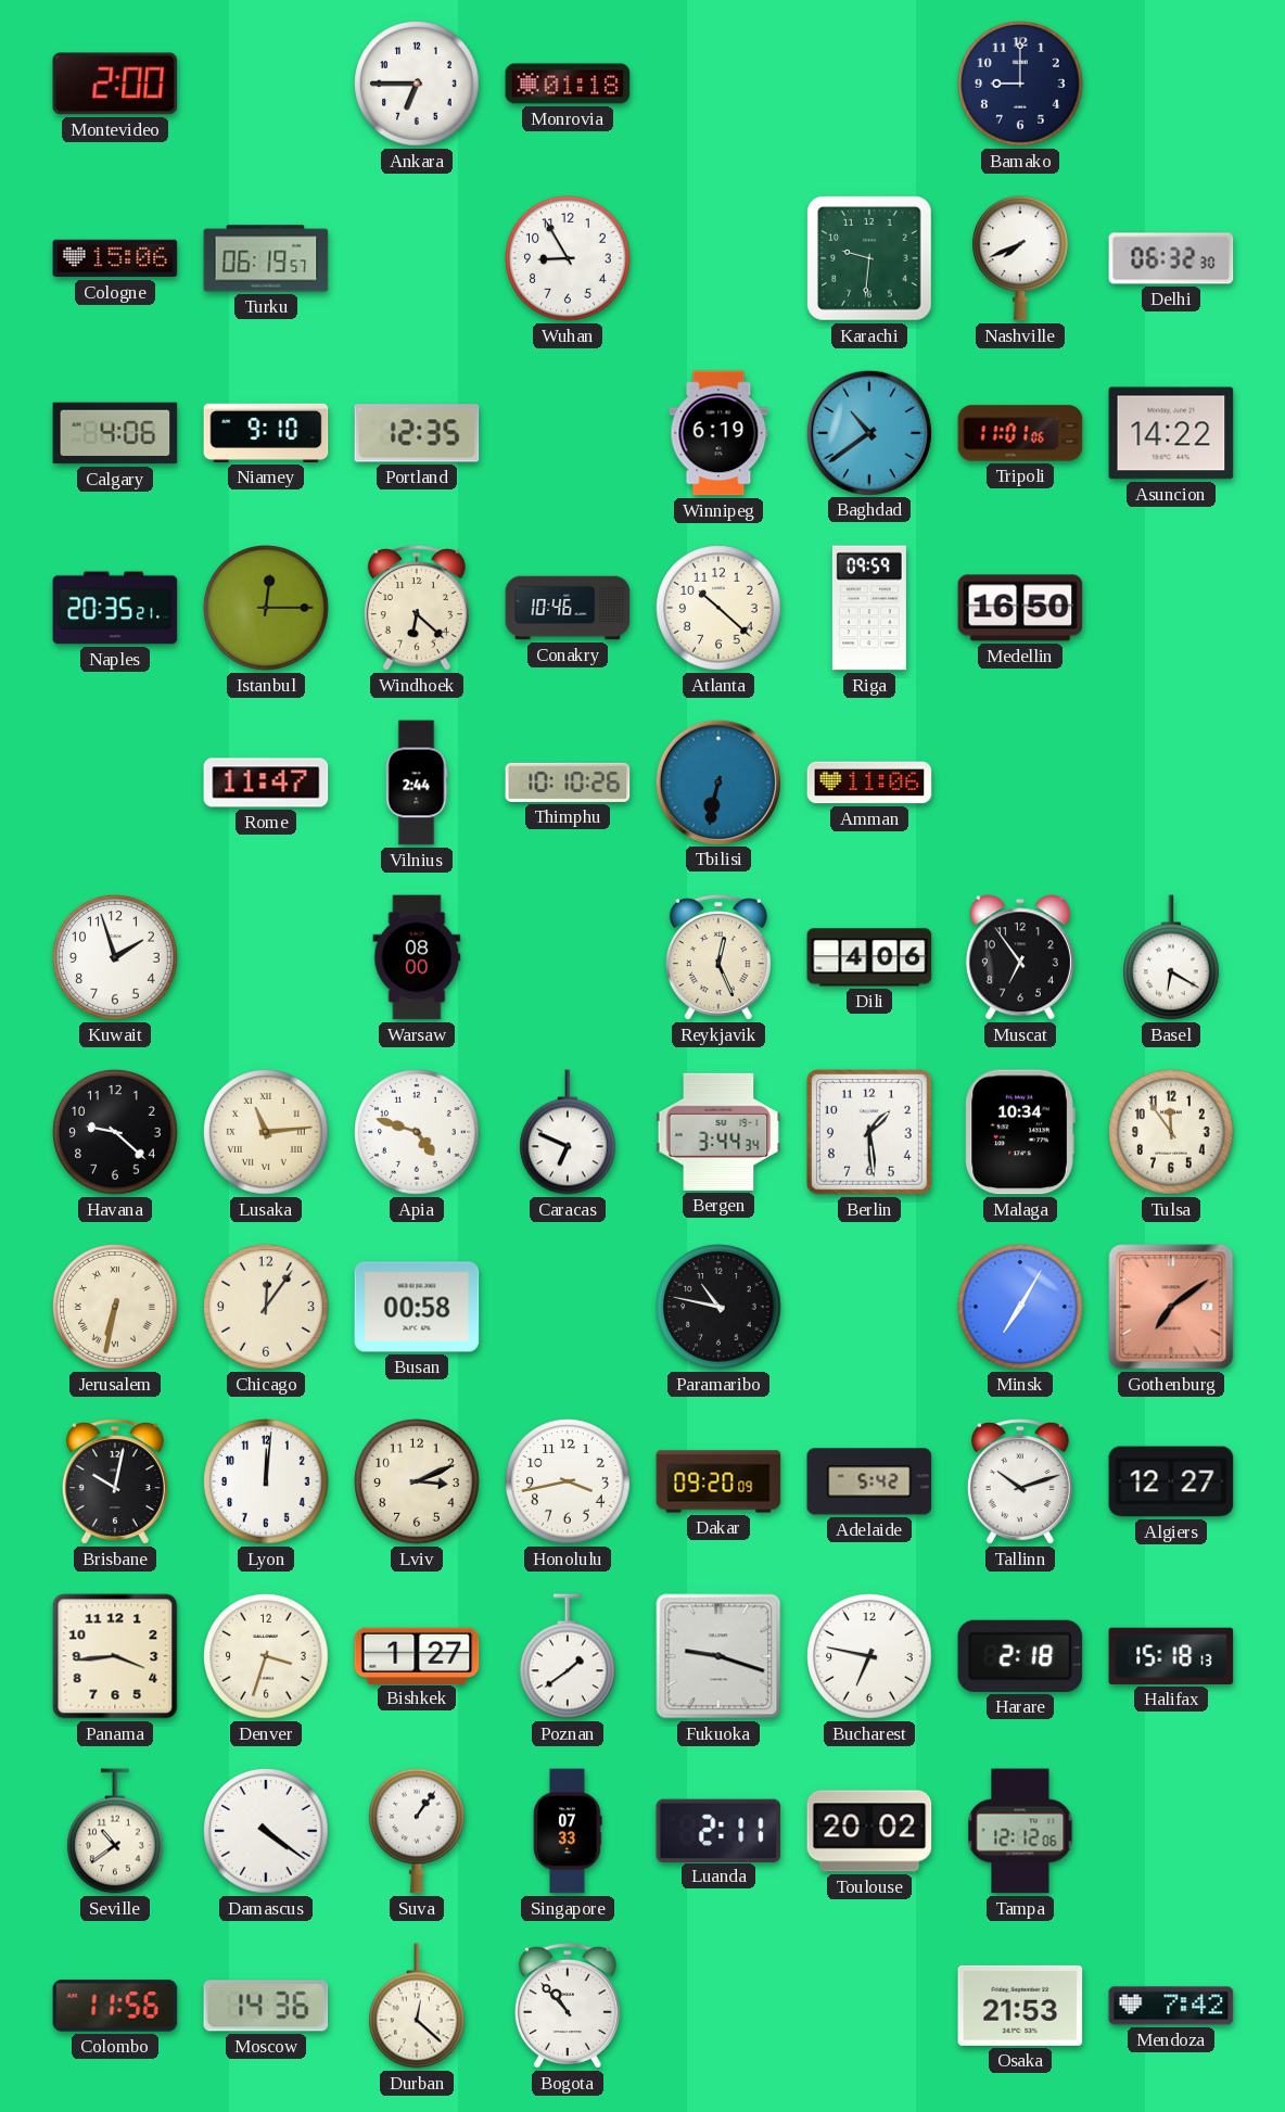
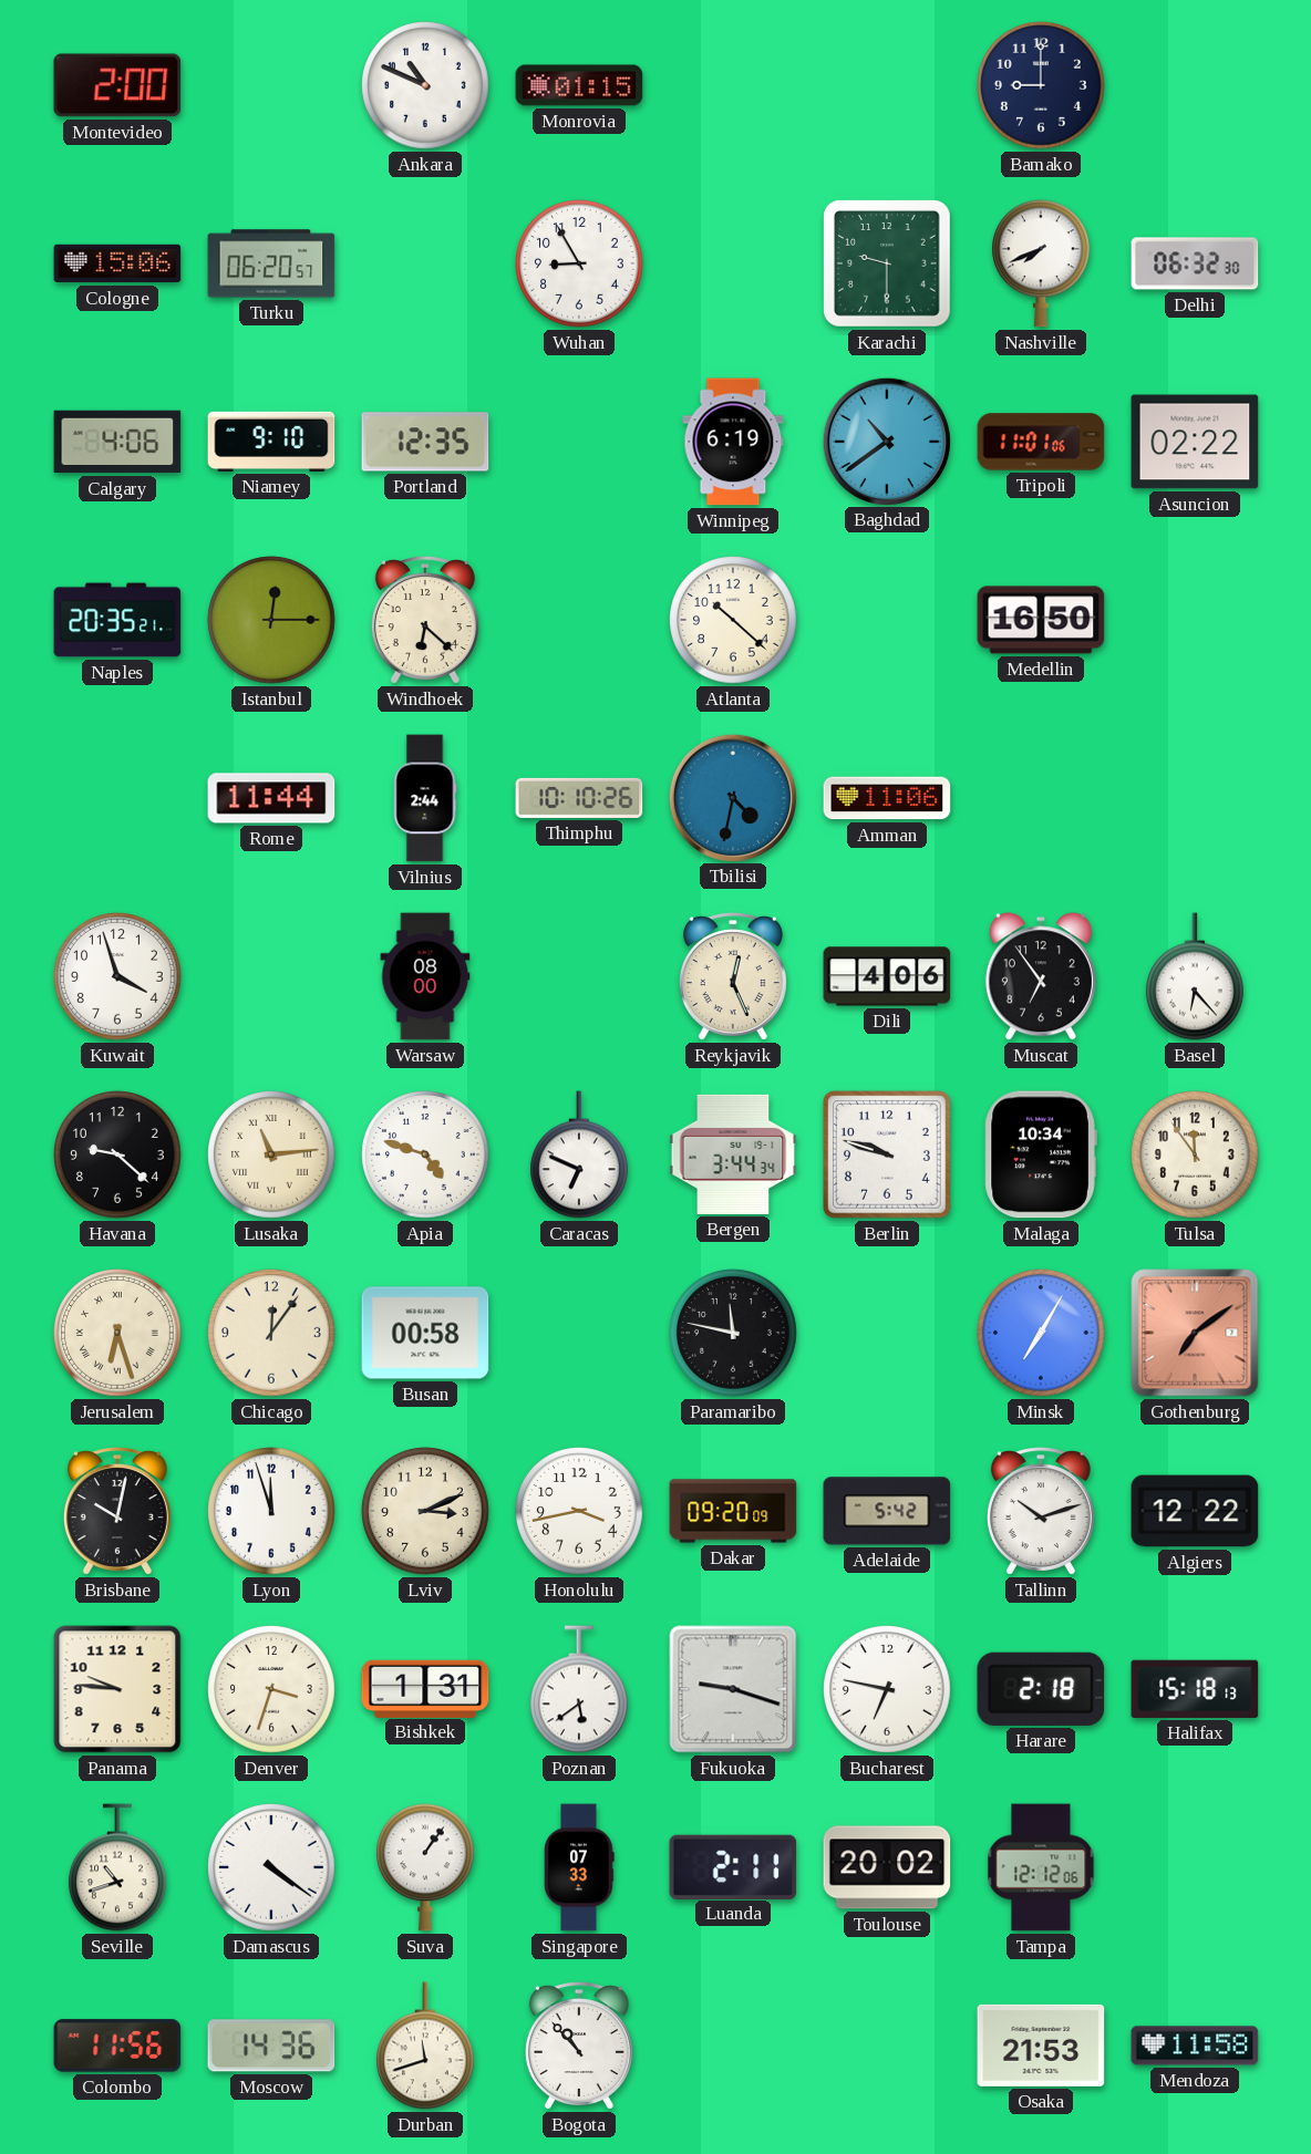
Ankara: 6:45 -> 10:49 (425, 85)
Monrovia: 01:18 -> 01:15 (579, 85)
Turku: 06:19 -> 06:20 (271, 263)
Karachi: 9:31 -> 9:30 (888, 265)
Asuncion: 14:22 -> 02:22 (1195, 442)
Conakry: 10:46 -> none (568, 608)
Riga: 09:59 -> none (869, 608)
Rome: 11:47 -> 11:44 (271, 798)
Tbilisi: 6:32 -> 4:32 (732, 797)
Kuwait: 1:57 -> 3:57 (117, 976)
Basel: 6:20 -> 6:23 (1196, 976)
Berlin: 1:29 -> 9:48 (887, 1154)
Jerusalem: 6:32 -> 6:27 (117, 1333)
Paramaribo: 10:47 -> 11:47 (733, 1333)
Lyon: 12:01 -> 11:57 (271, 1511)
Algiers: 12:27 -> 12:22 (1195, 1511)
Panama: 3:44 -> 9:46 (117, 1689)
Bishkek: 1:27 -> 1:31 (425, 1688)
Poznan: 1:39 -> 5:39 (580, 1689)
Seville: 10:39 -> 10:42 (118, 1867)
Durban: 12:22 -> 11:42 (426, 2046)
Mendoza: 7:42 -> 11:58 (1195, 2046)
